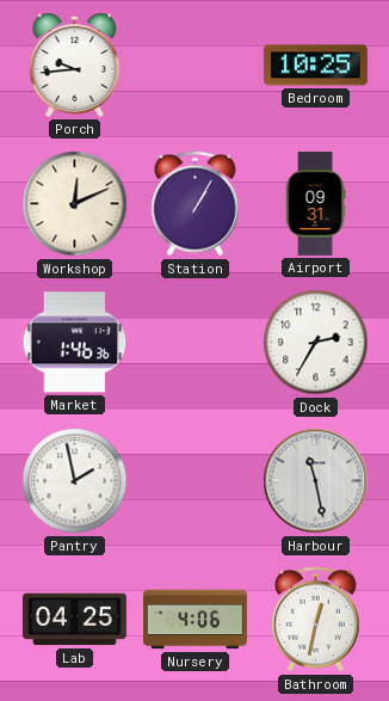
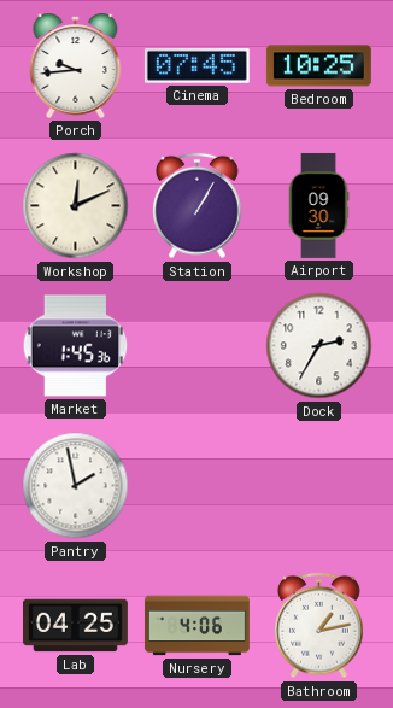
Cinema: none -> 07:45 (196, 66)
Airport: 09:31 -> 09:30 (318, 205)
Market: 1:46 -> 1:45 (76, 346)
Harbour: 11:28 -> none (316, 481)
Bathroom: 12:32 -> 1:13 (319, 626)
